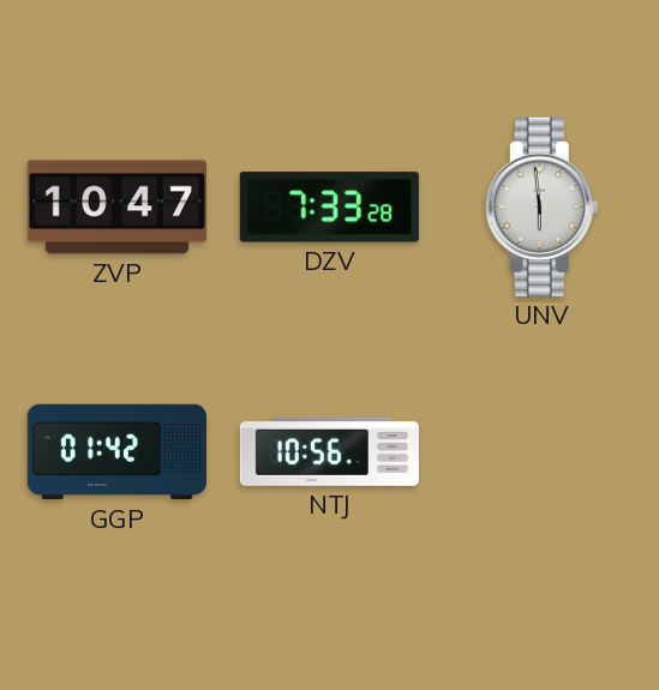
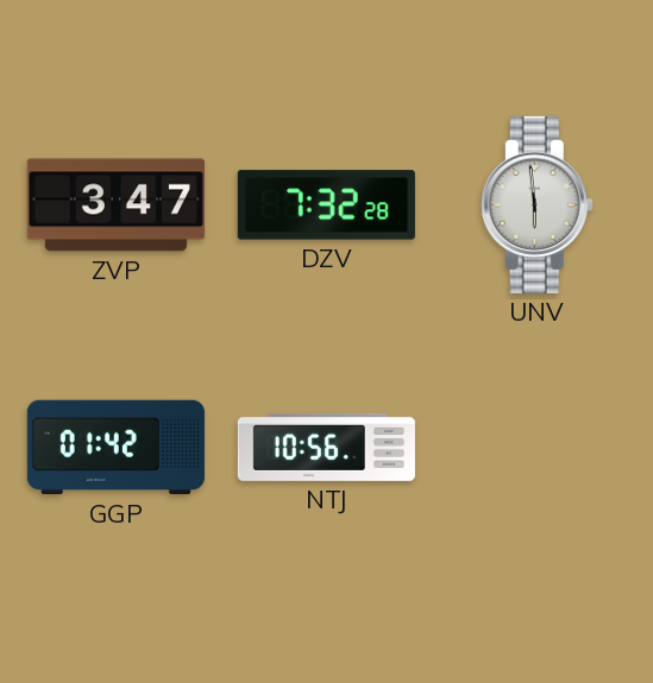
ZVP: 10:47 -> 3:47 (115, 205)
DZV: 7:33 -> 7:32 (326, 205)
